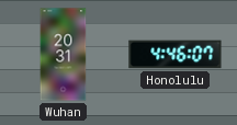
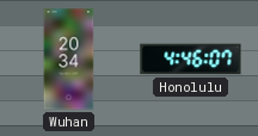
Wuhan: 20:31 -> 20:34 (69, 60)
